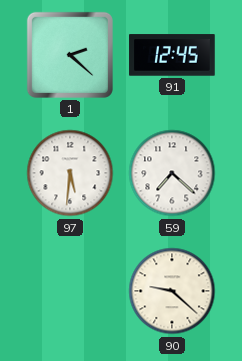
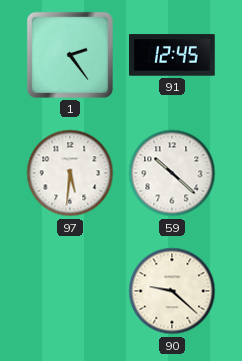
1: 2:22 -> 2:24 (70, 55)
59: 7:22 -> 10:22 (172, 173)
